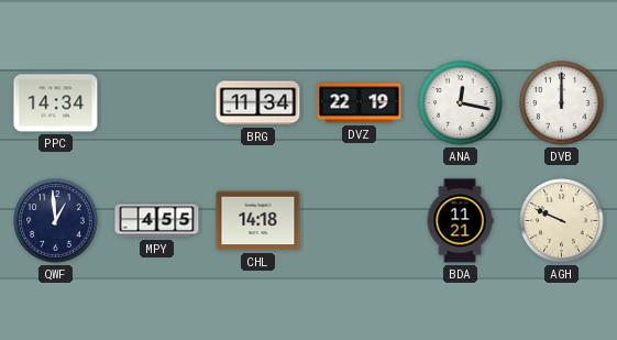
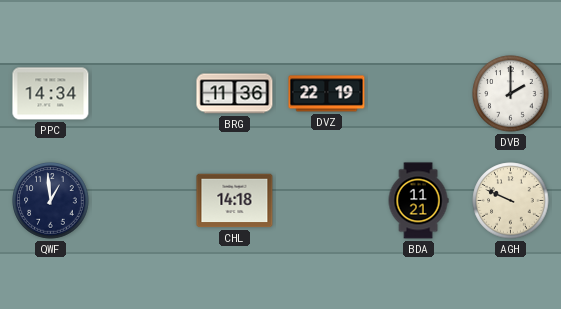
BRG: 11:34 -> 11:36 (235, 94)
ANA: 12:17 -> none (461, 103)
DVB: 12:00 -> 2:00 (511, 94)
MPY: 4:55 -> none (157, 221)
